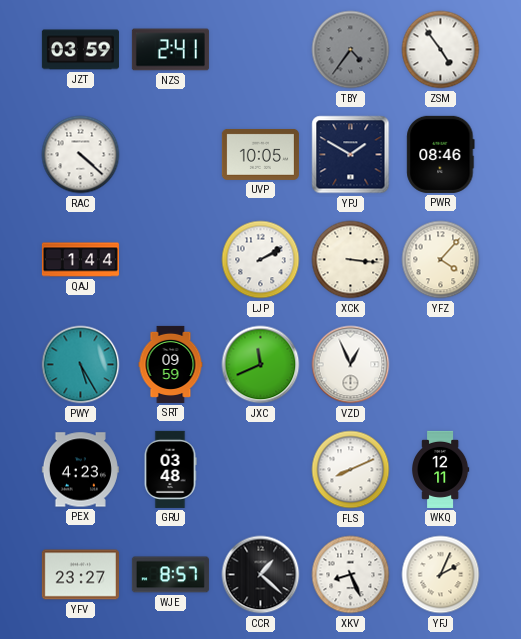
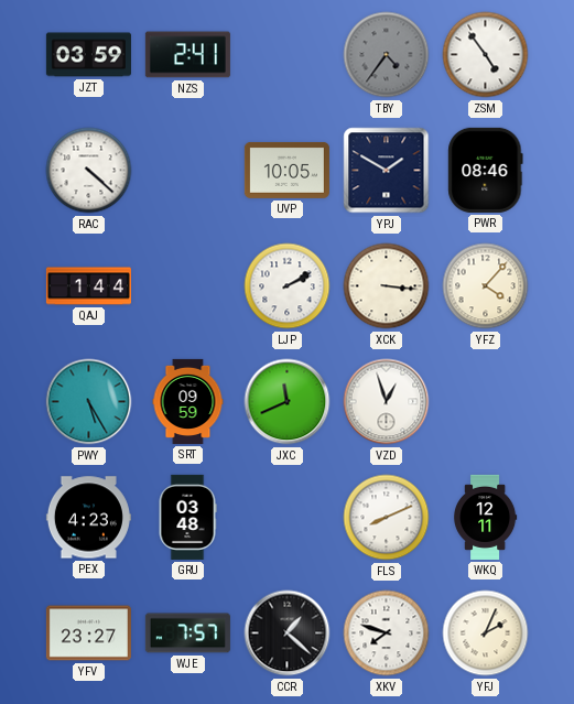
VZD: 12:56 -> 12:57 (387, 402)
WJE: 8:57 -> 7:57 (187, 633)
XKV: 8:26 -> 7:48 (387, 633)
